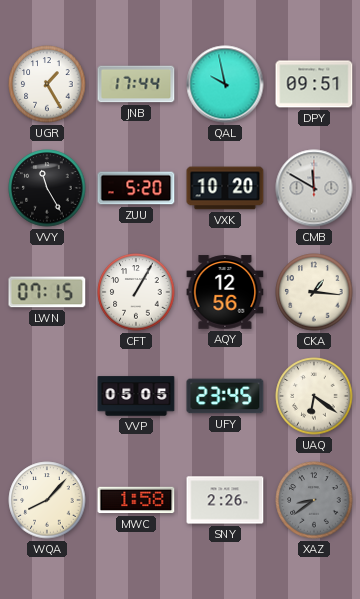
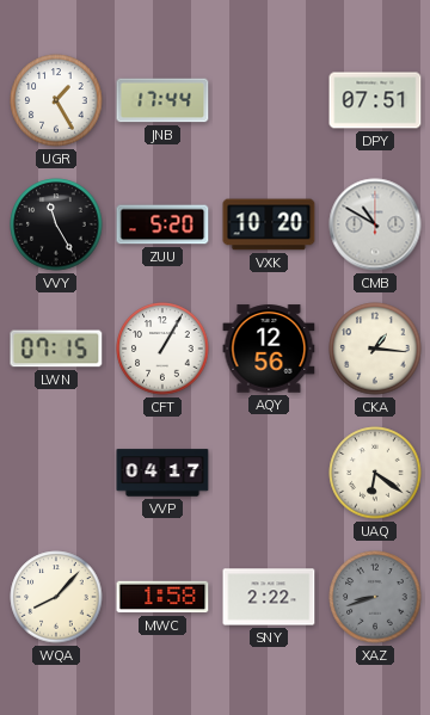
QAL: 9:58 -> none (225, 84)
DPY: 09:51 -> 07:51 (375, 100)
CMB: 11:50 -> 10:50 (375, 224)
VVP: 05:05 -> 04:17 (162, 473)
UFY: 23:45 -> none (225, 396)
SNY: 2:26 -> 2:22 (269, 597)
XAZ: 8:39 -> 8:42 (375, 597)
